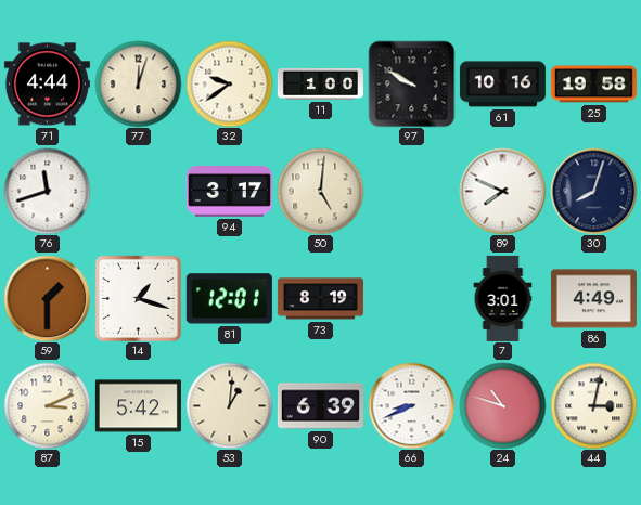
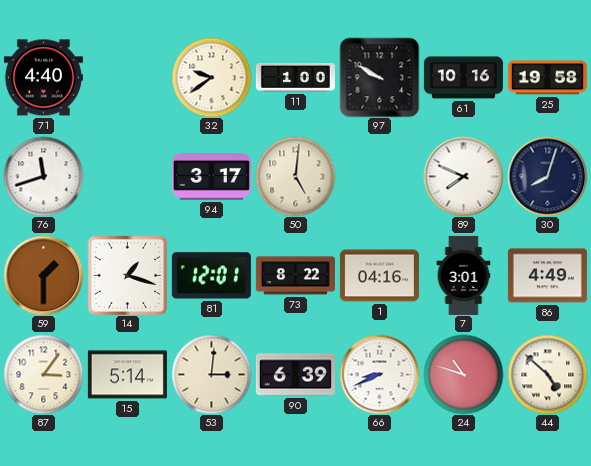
71: 4:44 -> 4:40 (43, 78)
77: 12:03 -> none (138, 83)
73: 8:19 -> 8:22 (295, 276)
1: none -> 04:16 (379, 276)
87: 3:11 -> 3:06 (43, 374)
15: 5:42 -> 5:14 (127, 375)
53: 1:01 -> 3:01 (211, 374)
44: 3:02 -> 4:52 (547, 374)
